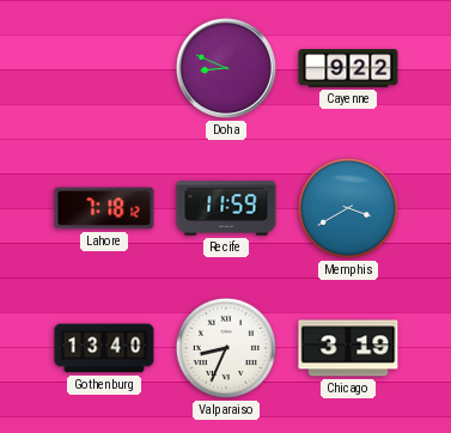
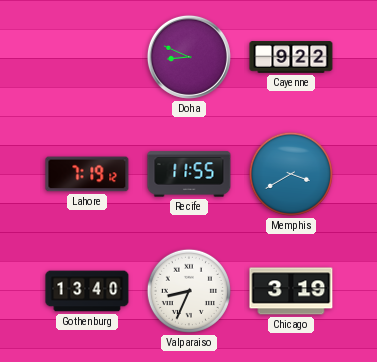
Lahore: 7:18 -> 7:19 (87, 174)
Recife: 11:59 -> 11:55 (189, 174)
